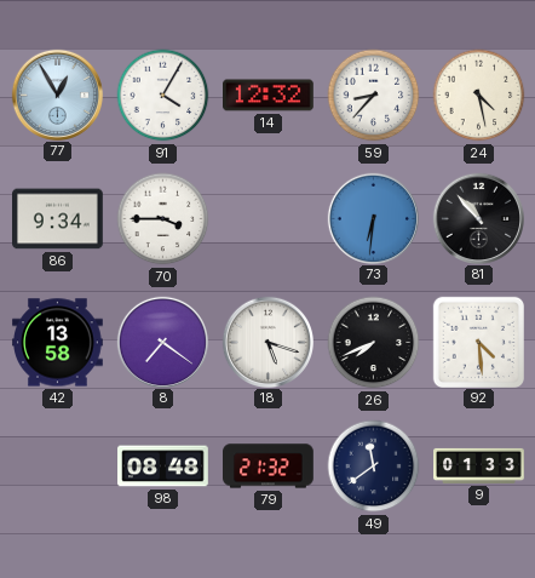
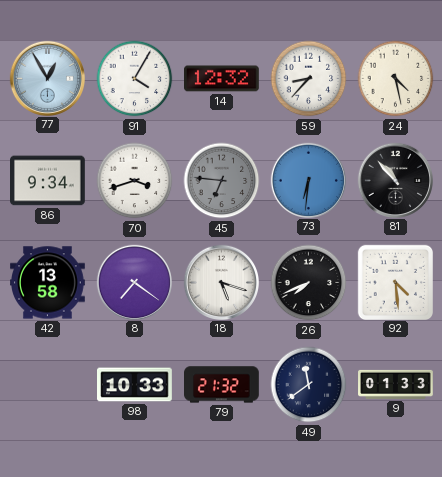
70: 3:45 -> 3:42 (135, 181)
45: none -> 6:46 (222, 181)
98: 08:48 -> 10:33 (135, 385)
